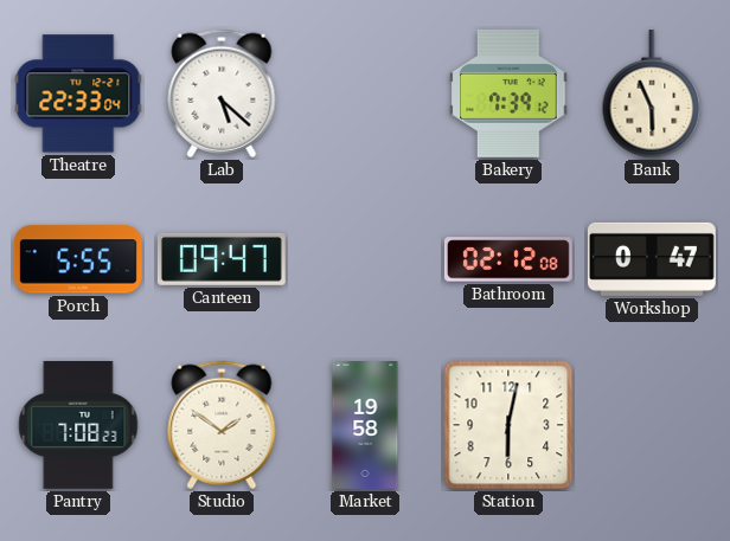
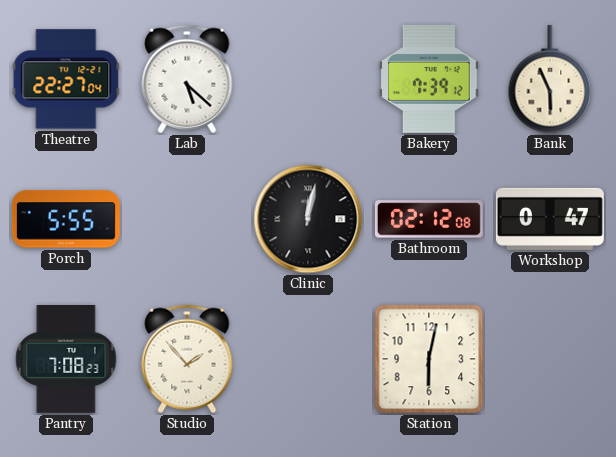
Theatre: 22:33 -> 22:27 (66, 79)
Canteen: 09:47 -> none (222, 259)
Clinic: none -> 12:02 (308, 219)
Studio: 1:51 -> 1:53 (187, 359)
Market: 19:58 -> none (365, 426)
